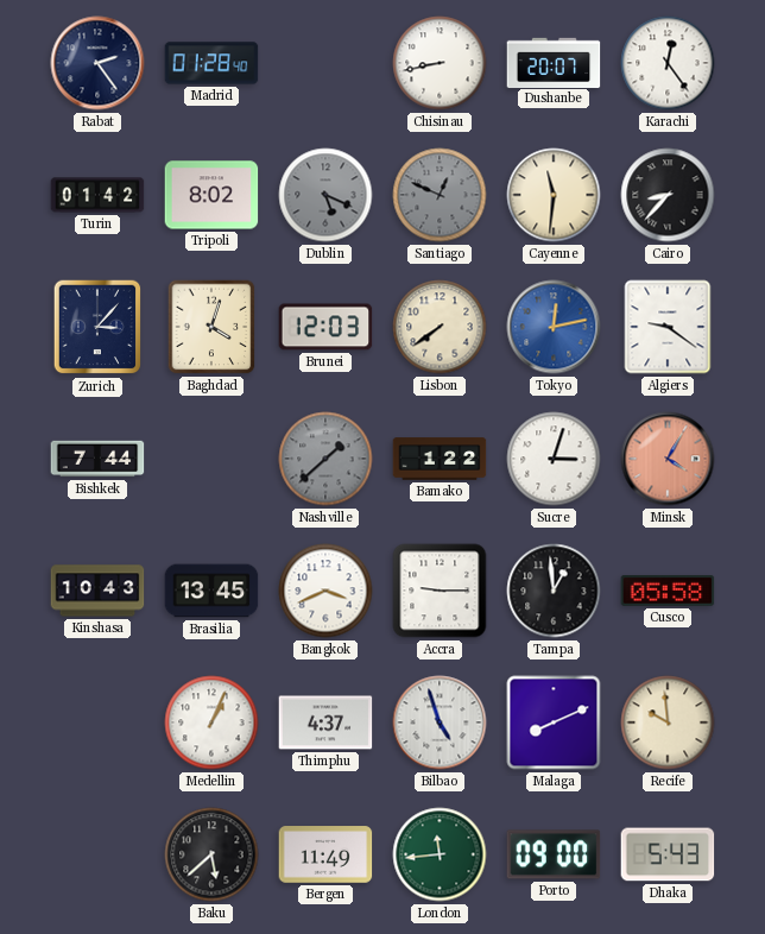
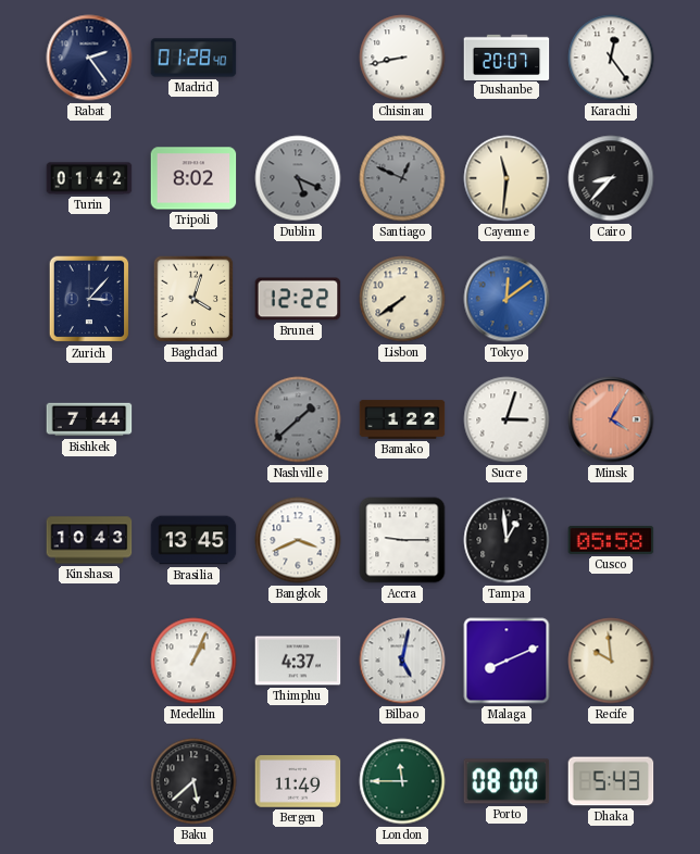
Brunei: 12:03 -> 12:22 (298, 299)
Tokyo: 12:13 -> 12:09 (507, 299)
Algiers: 9:21 -> none (668, 327)
Bilbao: 4:57 -> 5:02 (402, 661)
London: 11:44 -> 11:45 (402, 781)
Porto: 09:00 -> 08:00 (507, 781)
